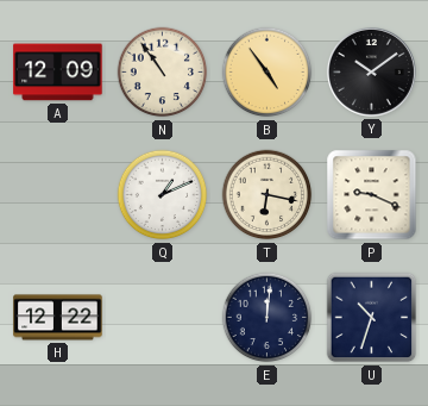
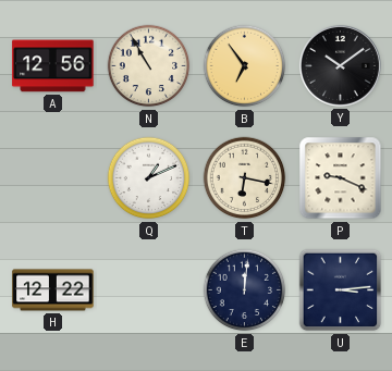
A: 12:09 -> 12:56 (53, 66)
N: 10:54 -> 10:55 (149, 66)
B: 4:54 -> 6:54 (245, 66)
U: 10:33 -> 3:14 (341, 290)
